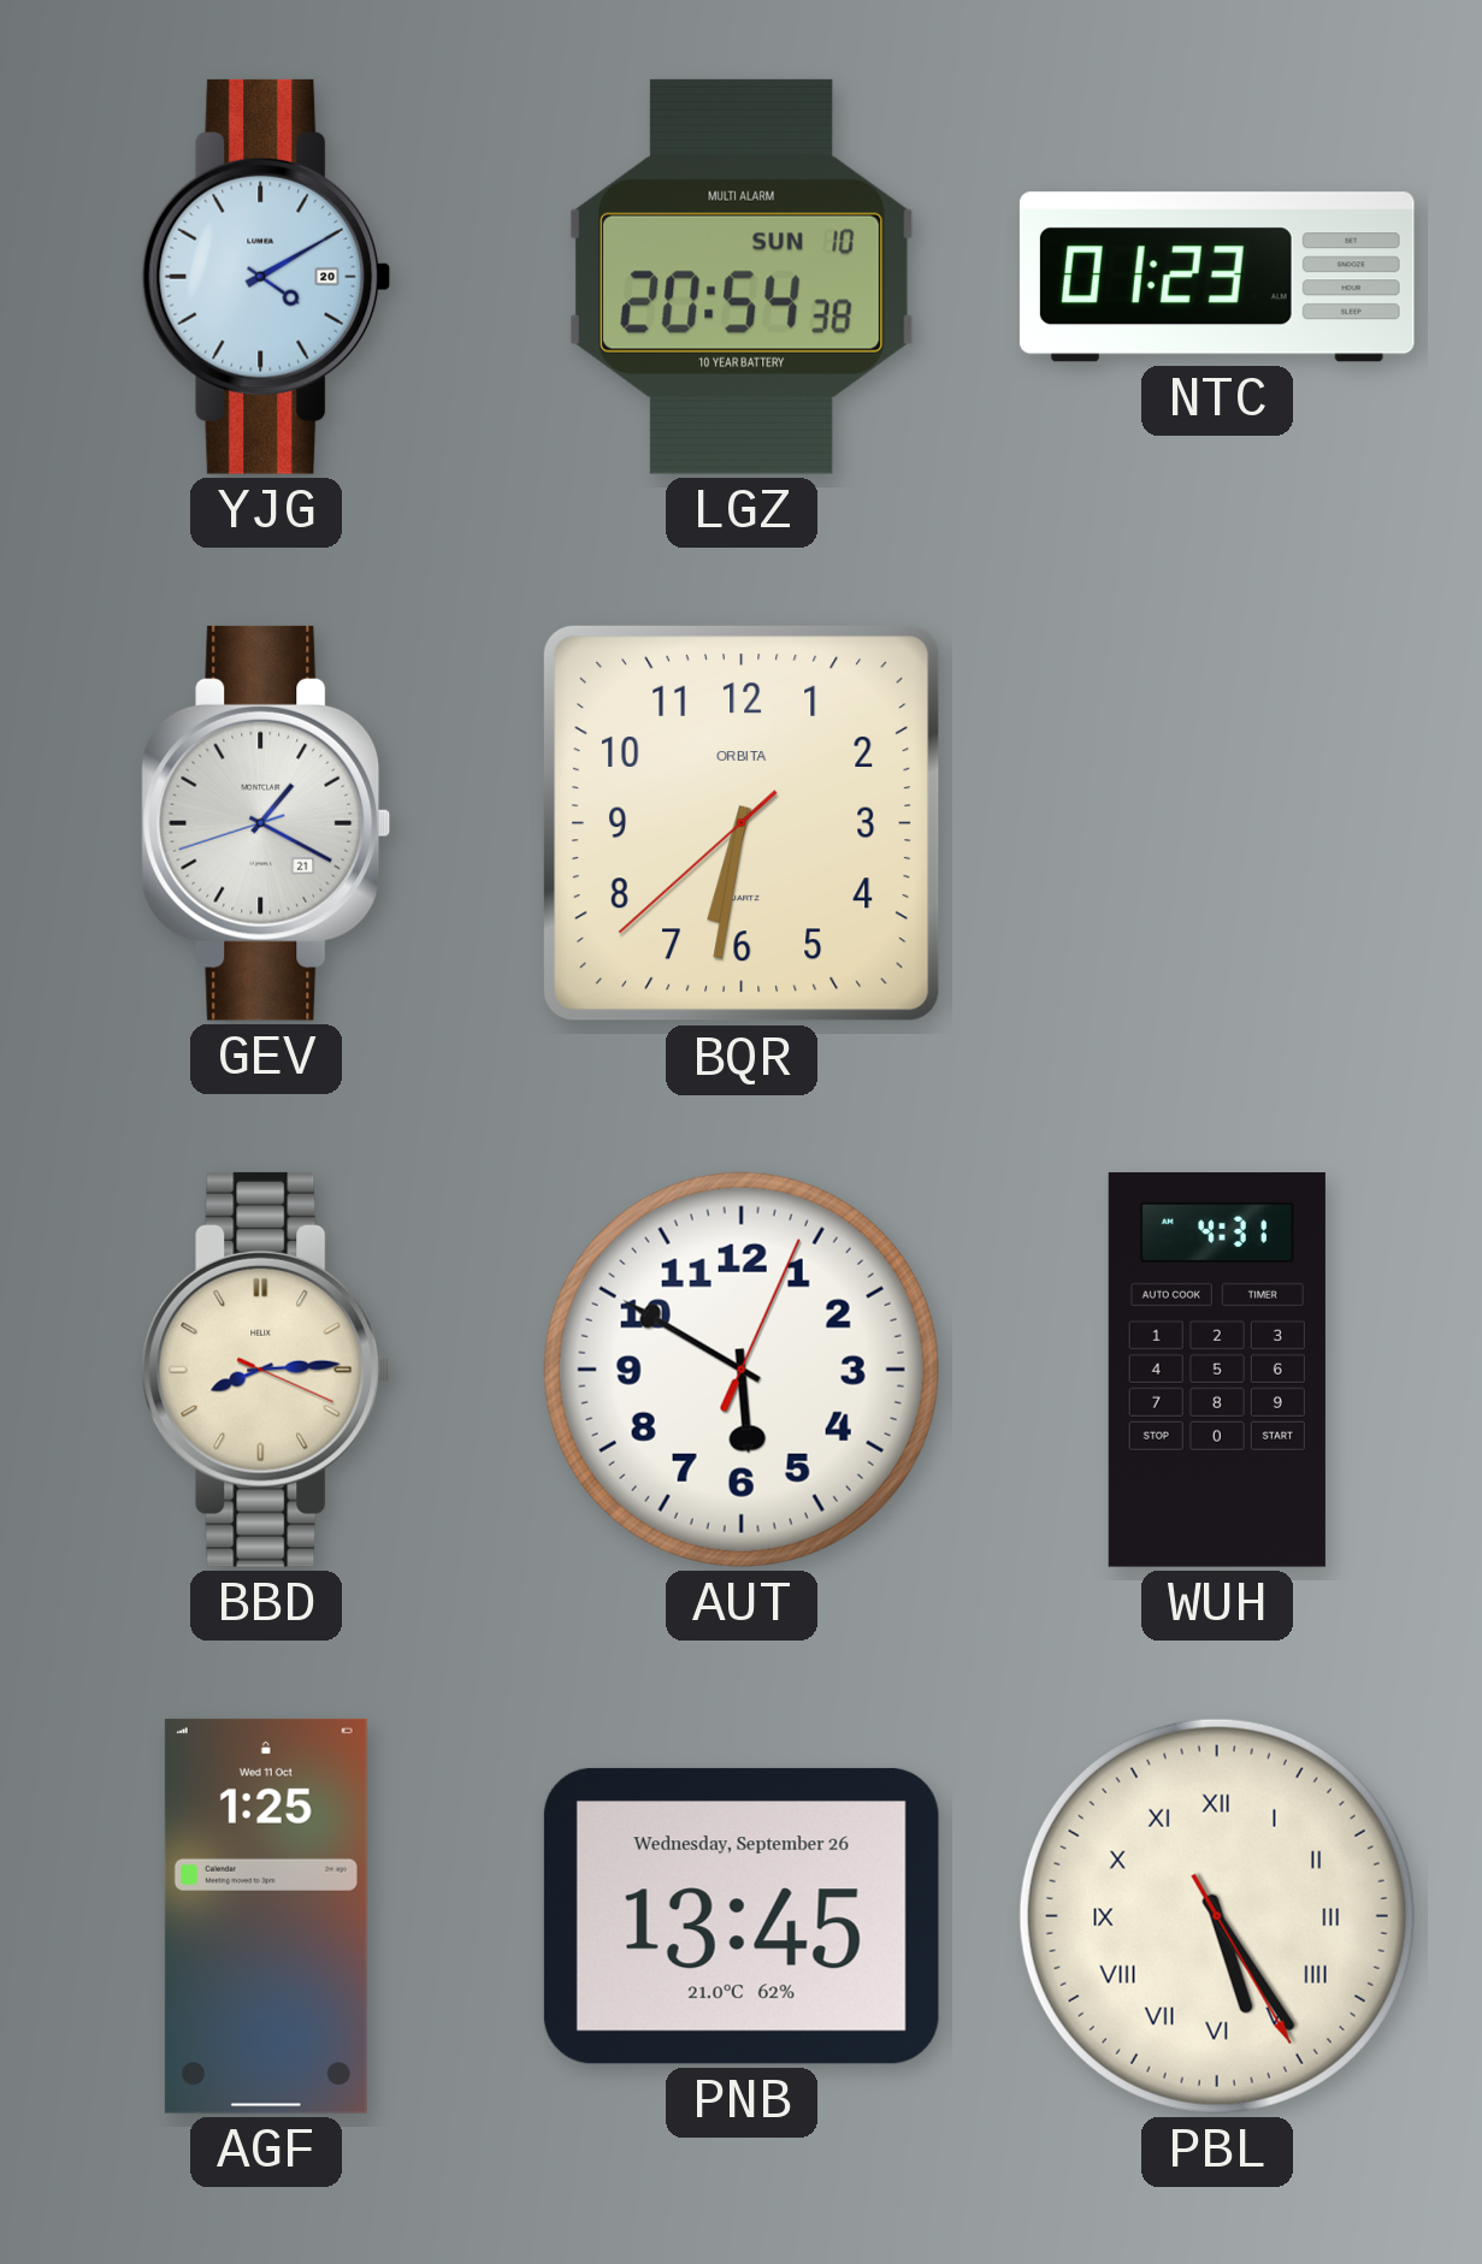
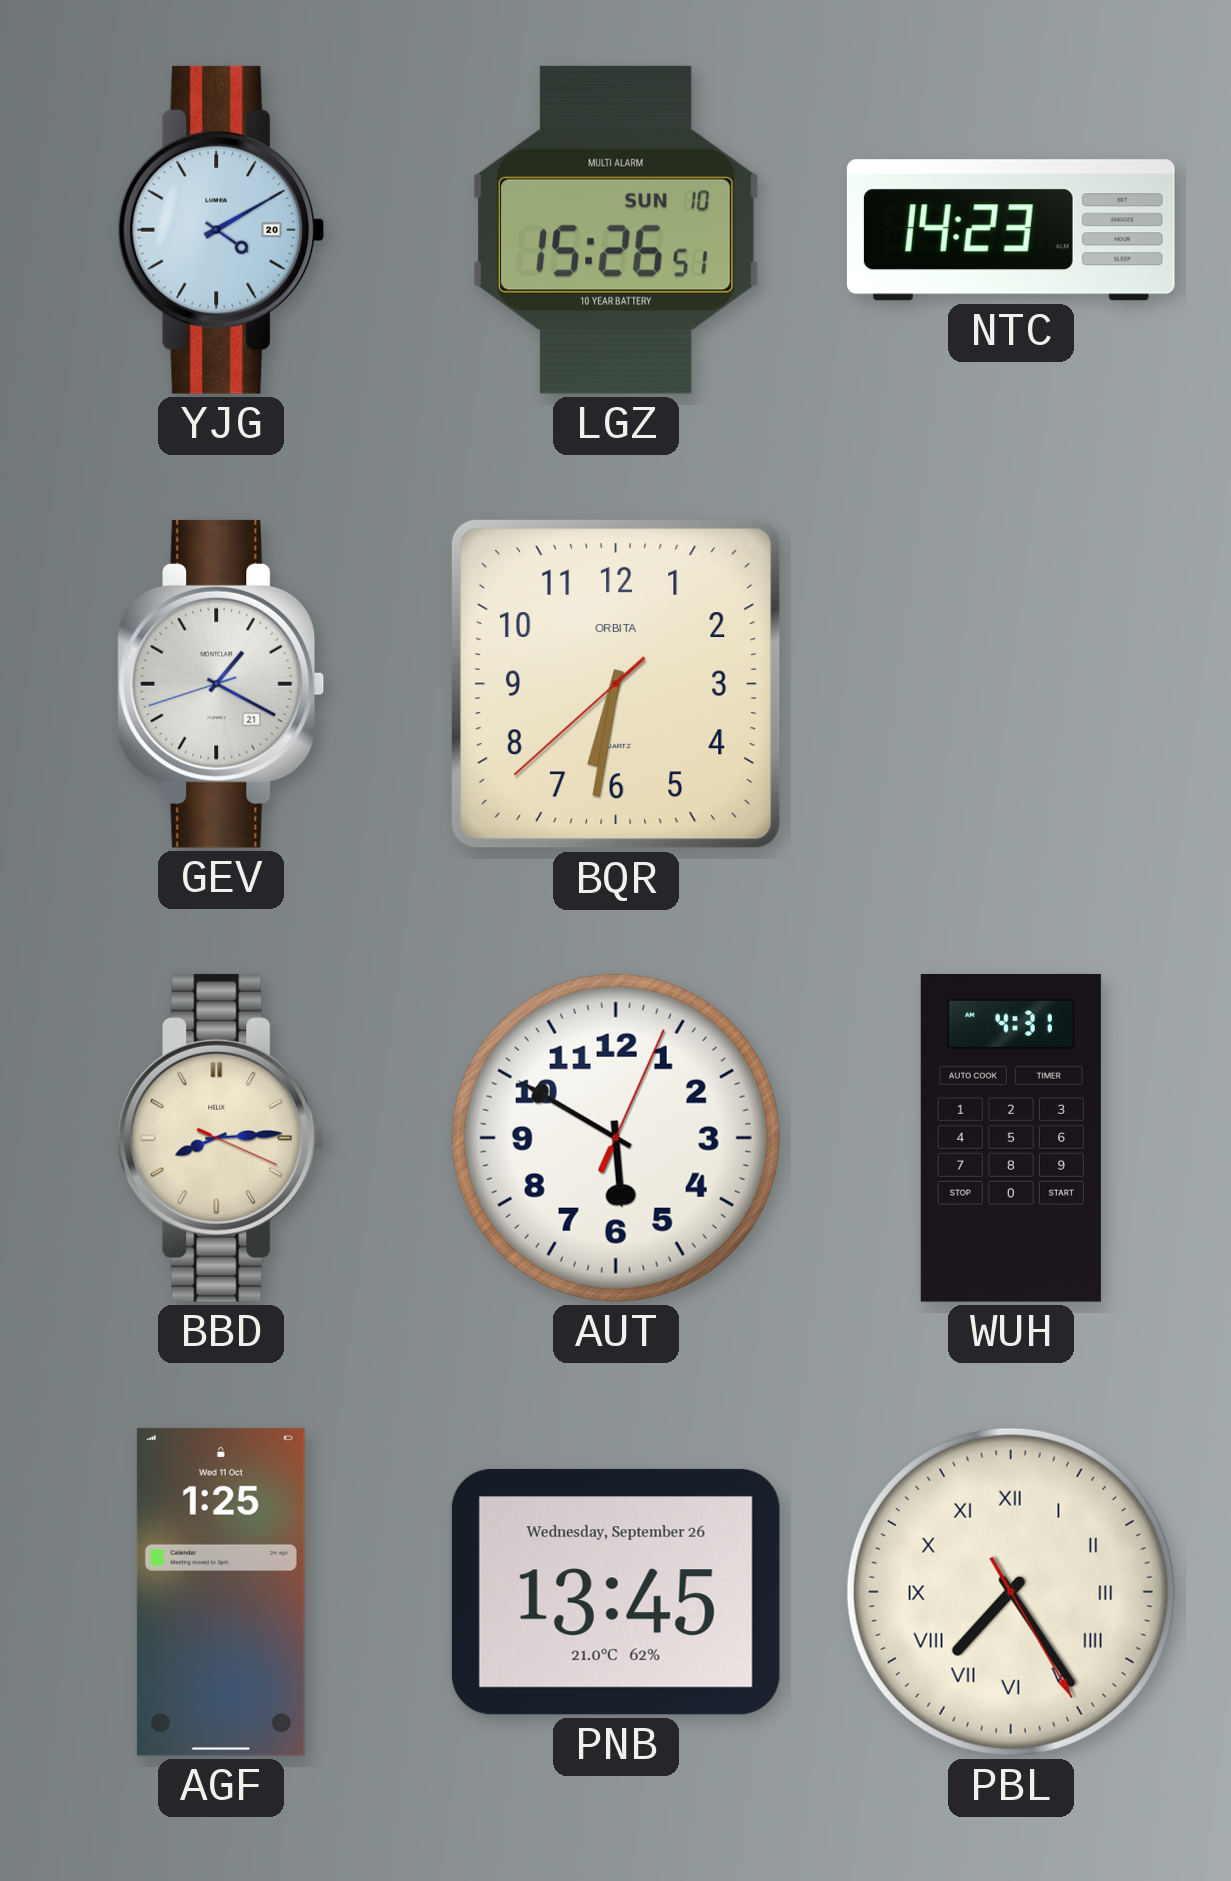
LGZ: 20:54 -> 15:26 (616, 230)
NTC: 01:23 -> 14:23 (1011, 230)
PBL: 5:24 -> 7:24 (1011, 1592)
